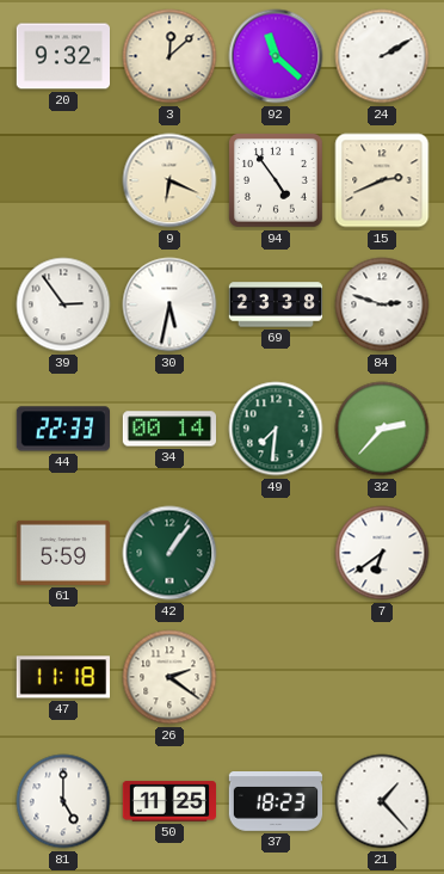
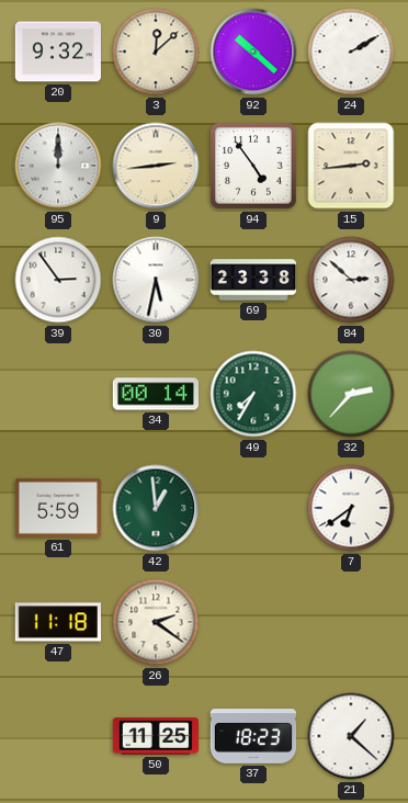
92: 11:22 -> 10:22 (253, 52)
95: none -> 12:00 (58, 166)
9: 6:19 -> 2:44 (156, 166)
15: 2:41 -> 2:44 (351, 166)
84: 2:48 -> 2:52 (351, 280)
44: 22:33 -> none (62, 429)
49: 7:31 -> 7:35 (253, 394)
42: 1:06 -> 12:59 (156, 508)
81: 5:00 -> none (63, 801)
21: 1:23 -> 1:22 (351, 736)
